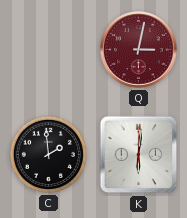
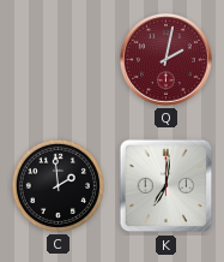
Q: 3:02 -> 2:02 (167, 60)
K: 6:01 -> 7:01 (167, 186)
